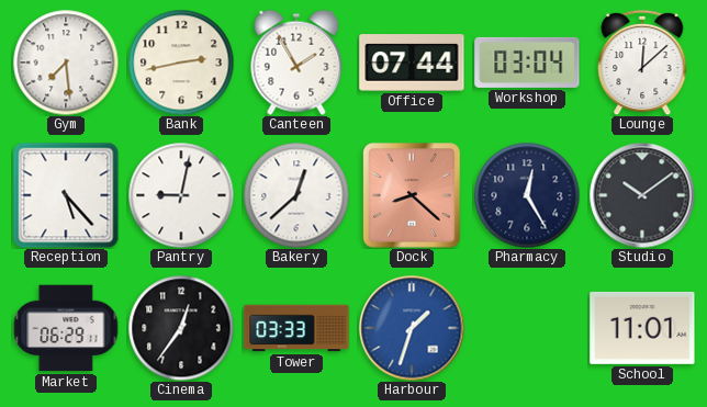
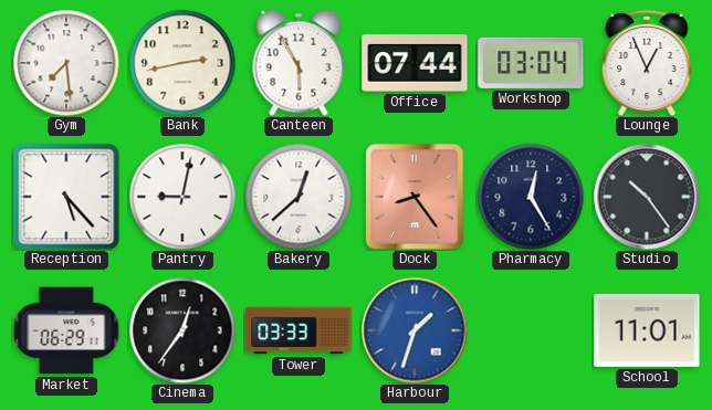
Canteen: 1:55 -> 5:55 (299, 63)
Lounge: 12:08 -> 12:56 (647, 63)
Dock: 8:22 -> 8:24 (415, 197)
Studio: 10:09 -> 10:24 (647, 197)
